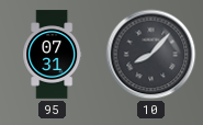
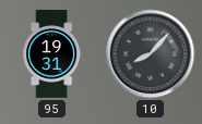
95: 07:31 -> 19:31 (52, 54)
